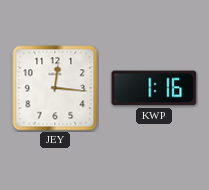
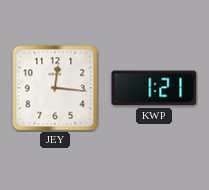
KWP: 1:16 -> 1:21 (154, 88)
